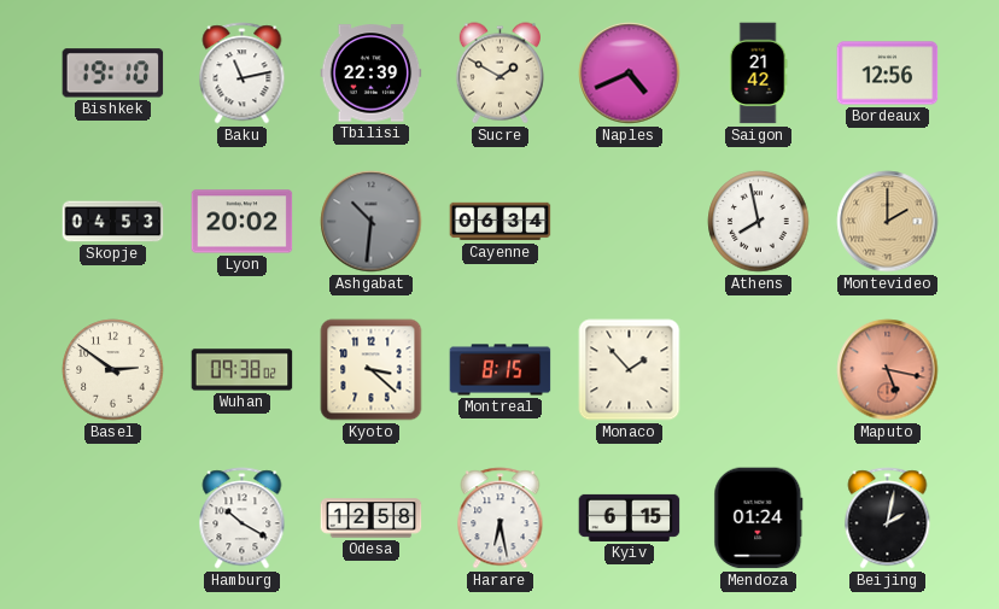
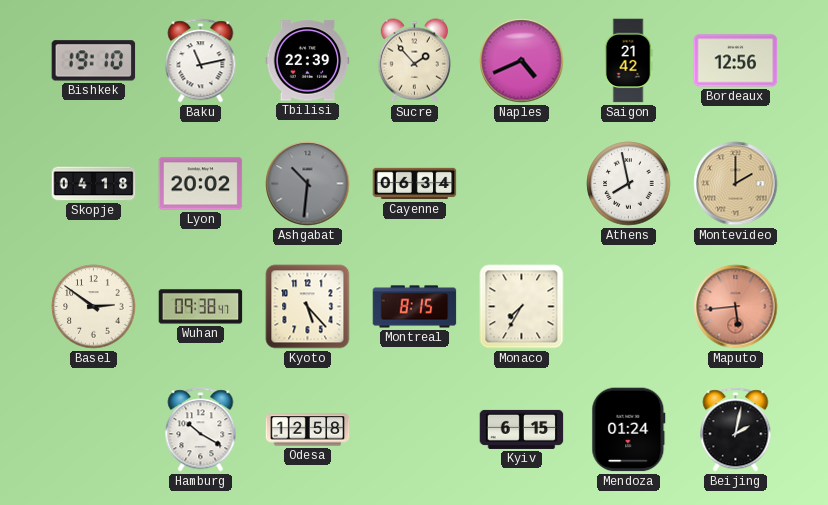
Sucre: 1:50 -> 1:53 (414, 61)
Skopje: 04:53 -> 04:18 (94, 184)
Wuhan: 09:38:02 -> 09:38:47 (201, 307)
Kyoto: 3:22 -> 5:23 (308, 307)
Monaco: 1:53 -> 7:35 (522, 307)
Maputo: 5:17 -> 5:44 (736, 307)
Harare: 6:28 -> none (501, 519)
